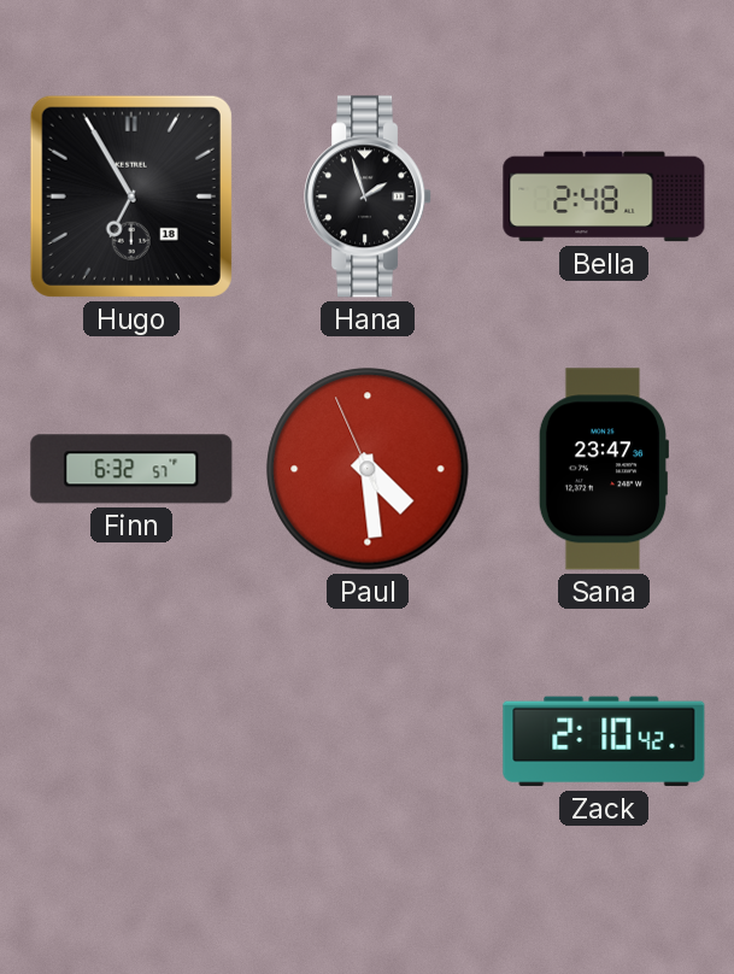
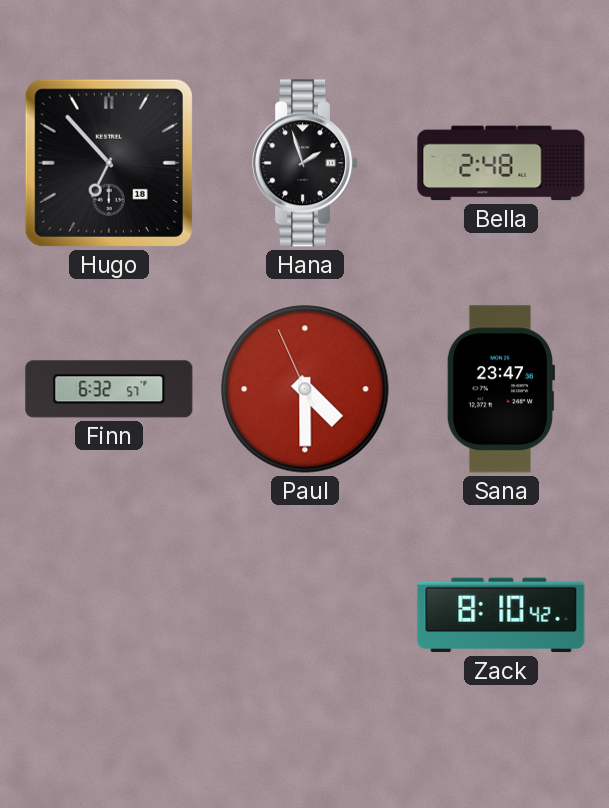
Hugo: 6:55 -> 6:53 (109, 163)
Paul: 4:28 -> 4:29 (305, 389)
Zack: 2:10 -> 8:10 (501, 615)
